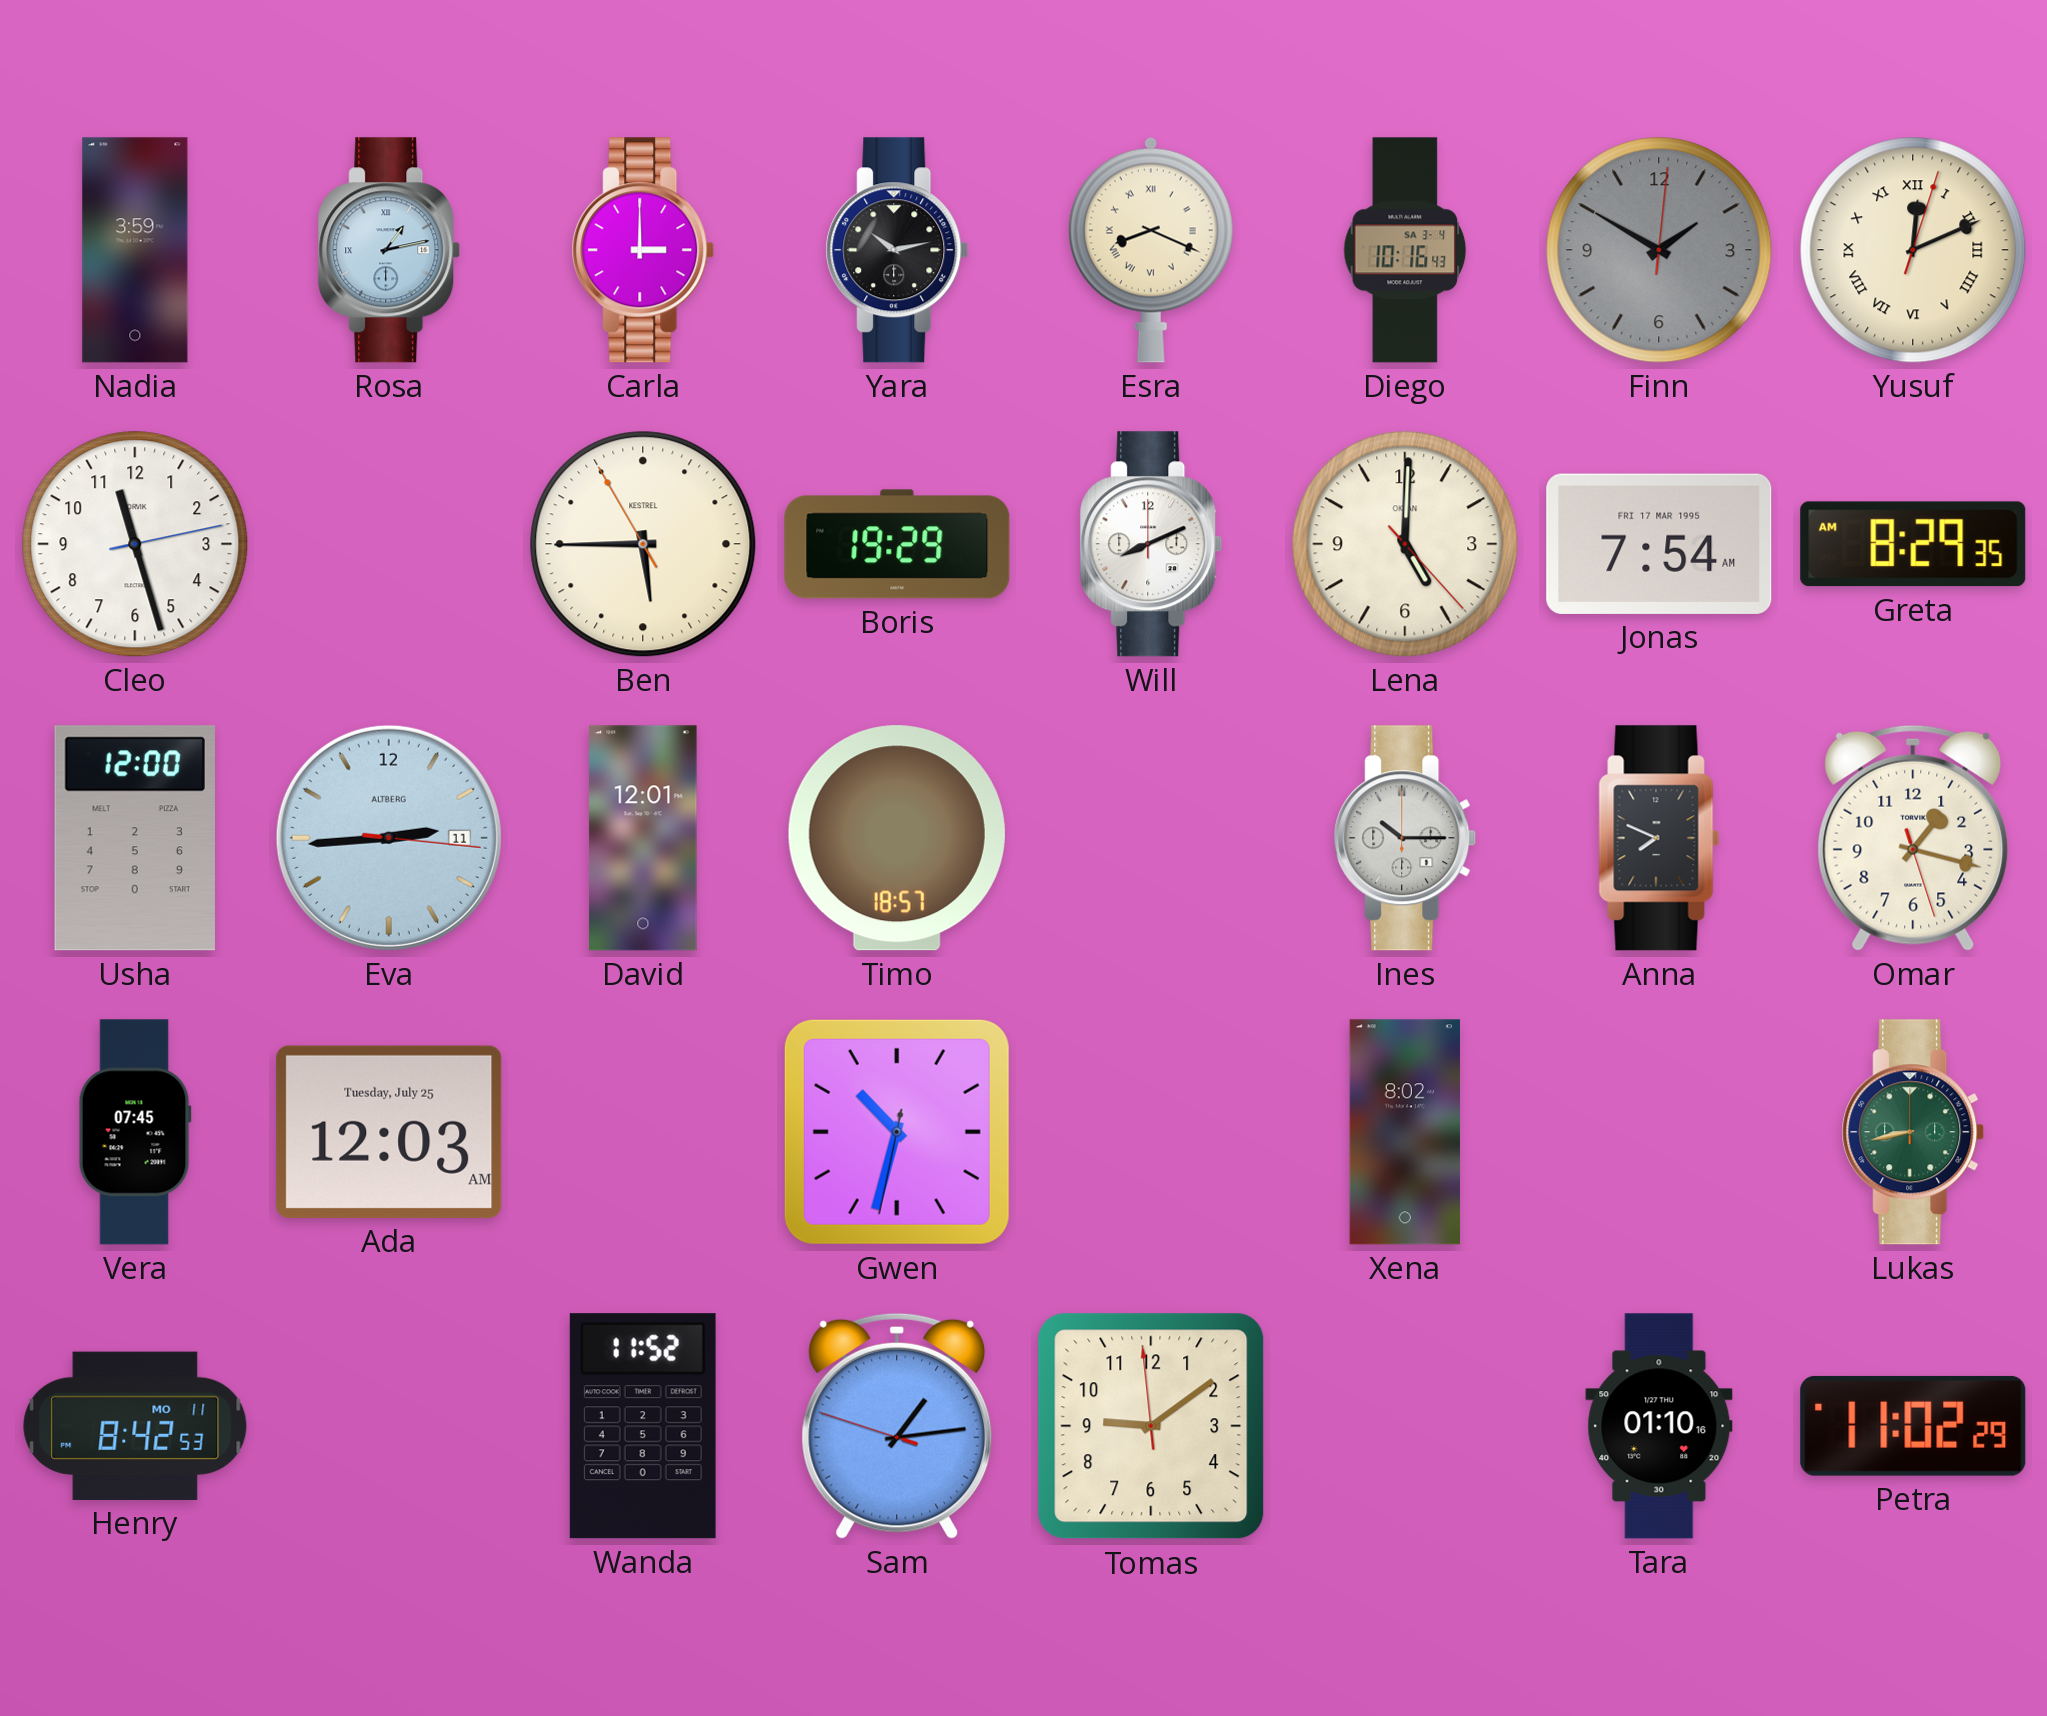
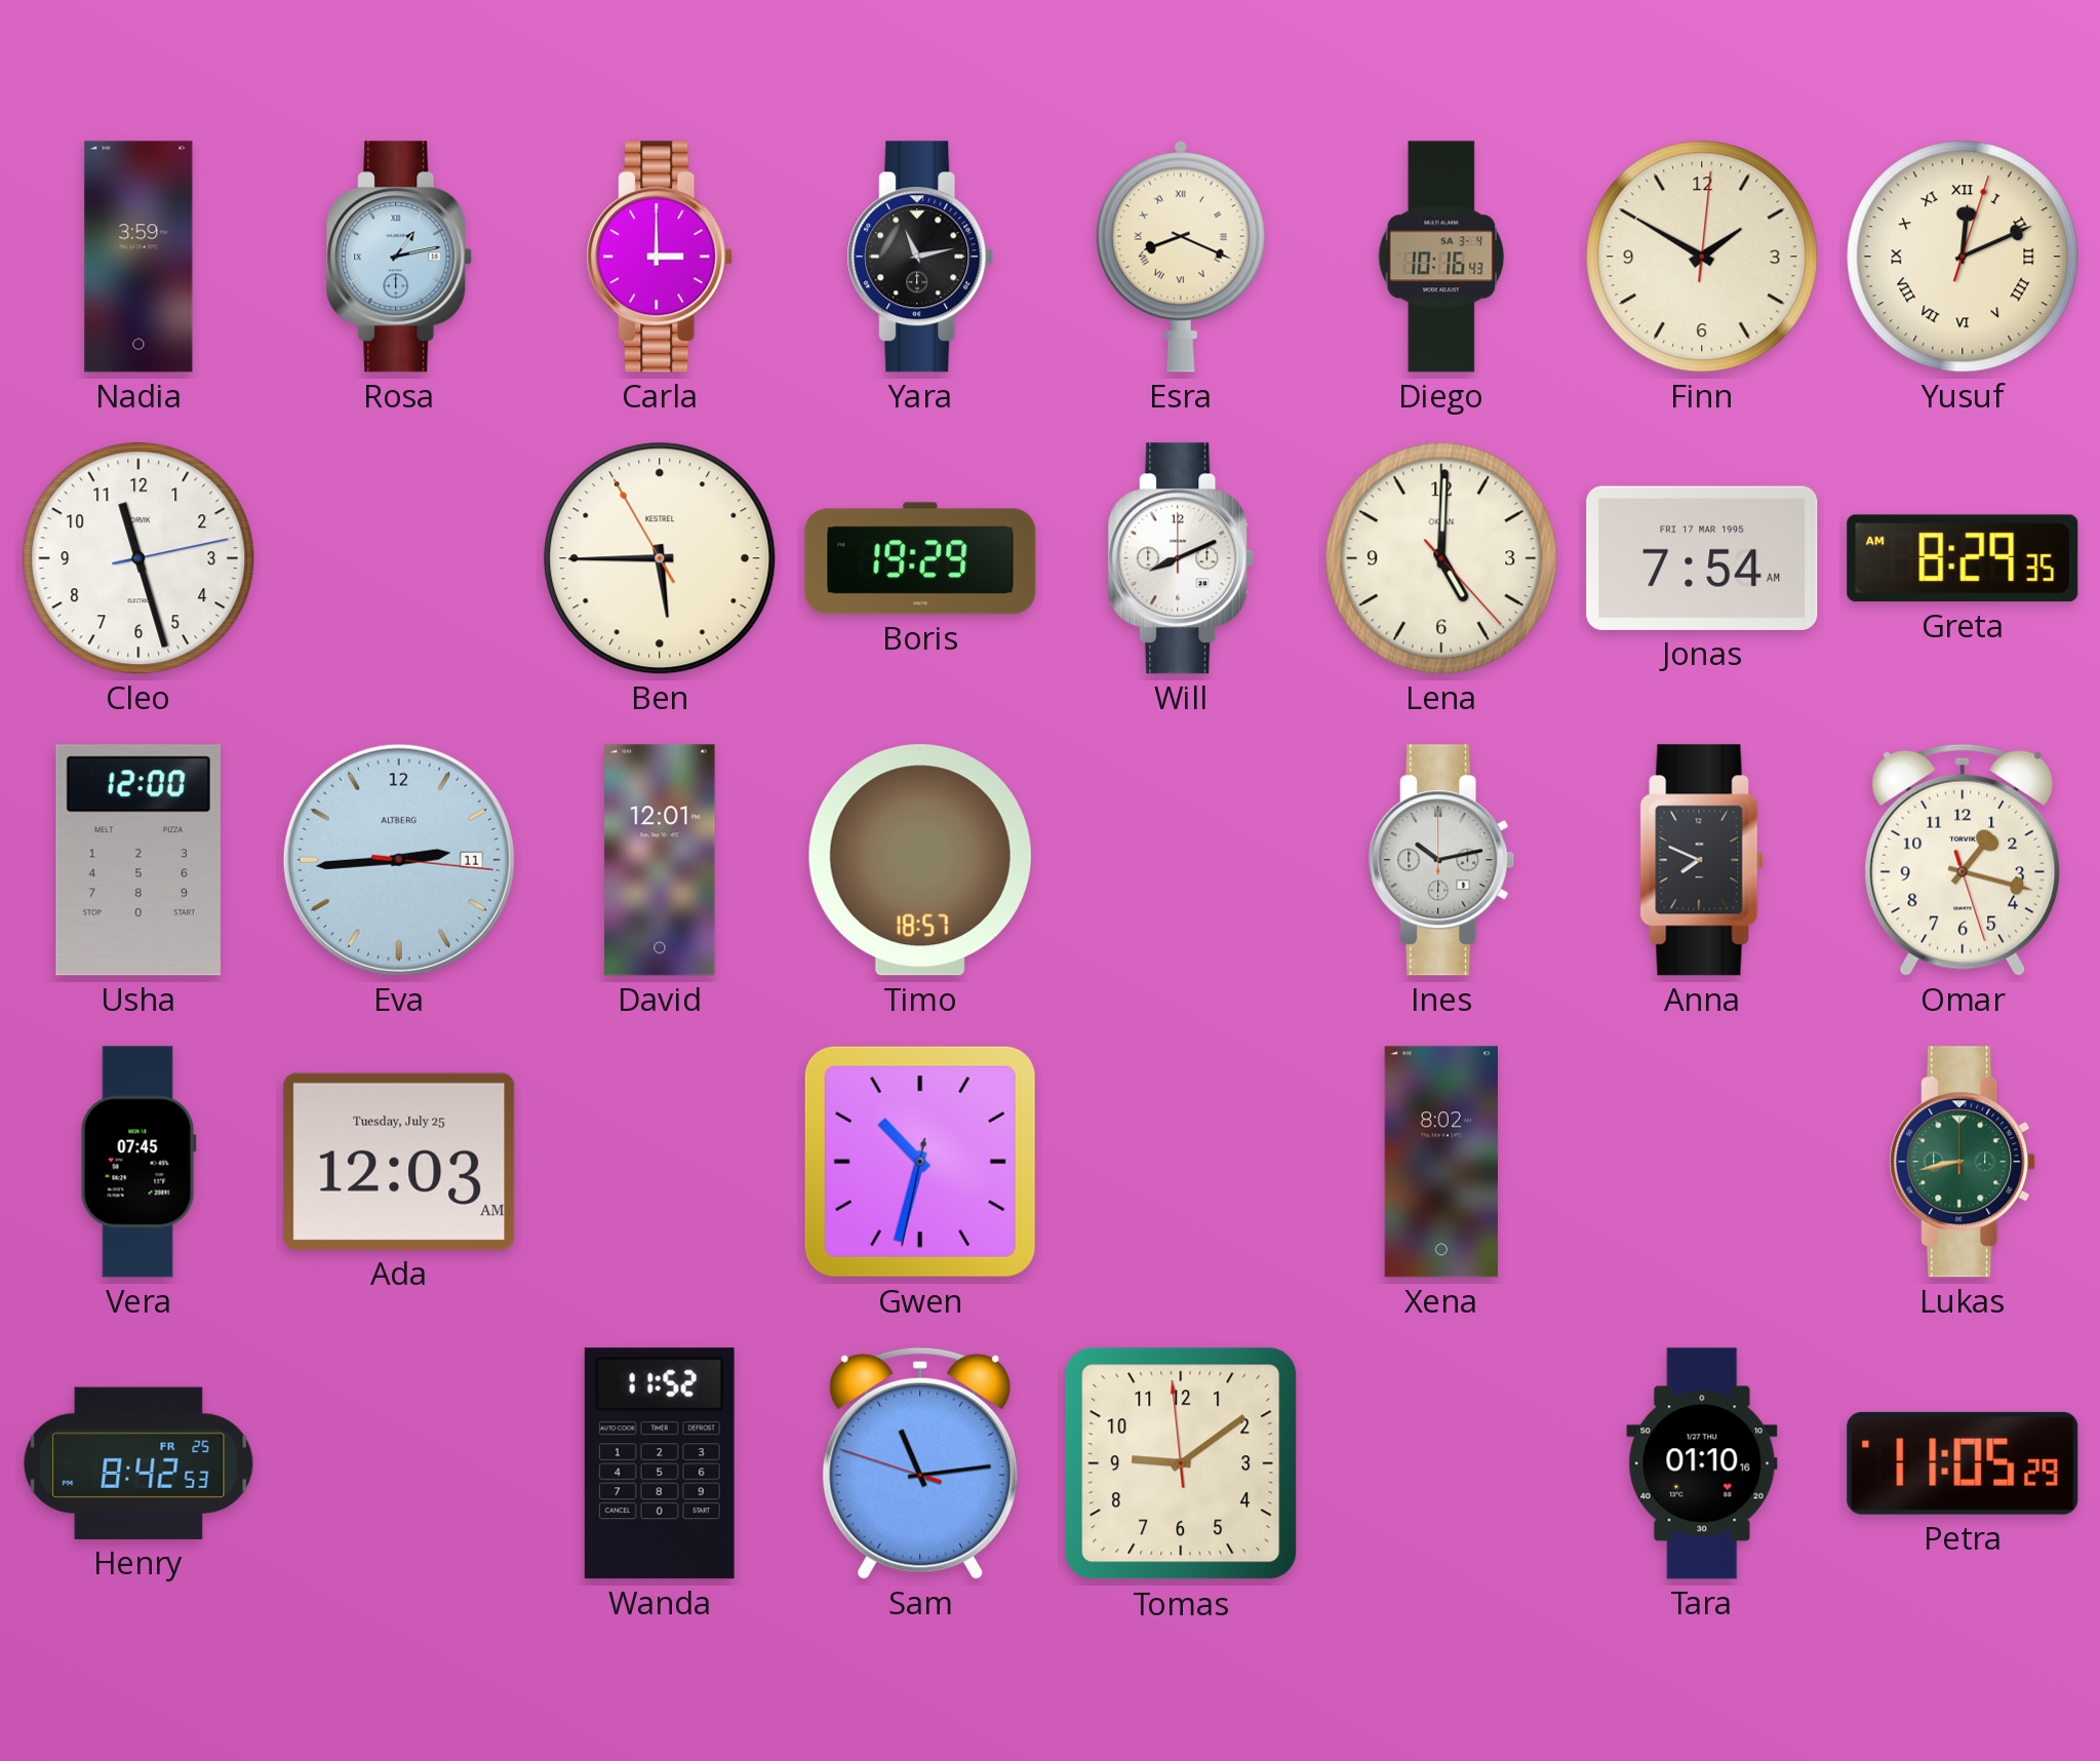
Yara: 10:13 -> 11:13 (920, 257)
Finn dial: grey -> cream (1702, 257)
Ines: 10:15 -> 10:13 (1441, 860)
Henry date: MO 11 -> FR 25 (138, 1463)
Sam: 1:13 -> 11:13 (920, 1463)
Petra: 11:02 -> 11:05 (1963, 1463)
